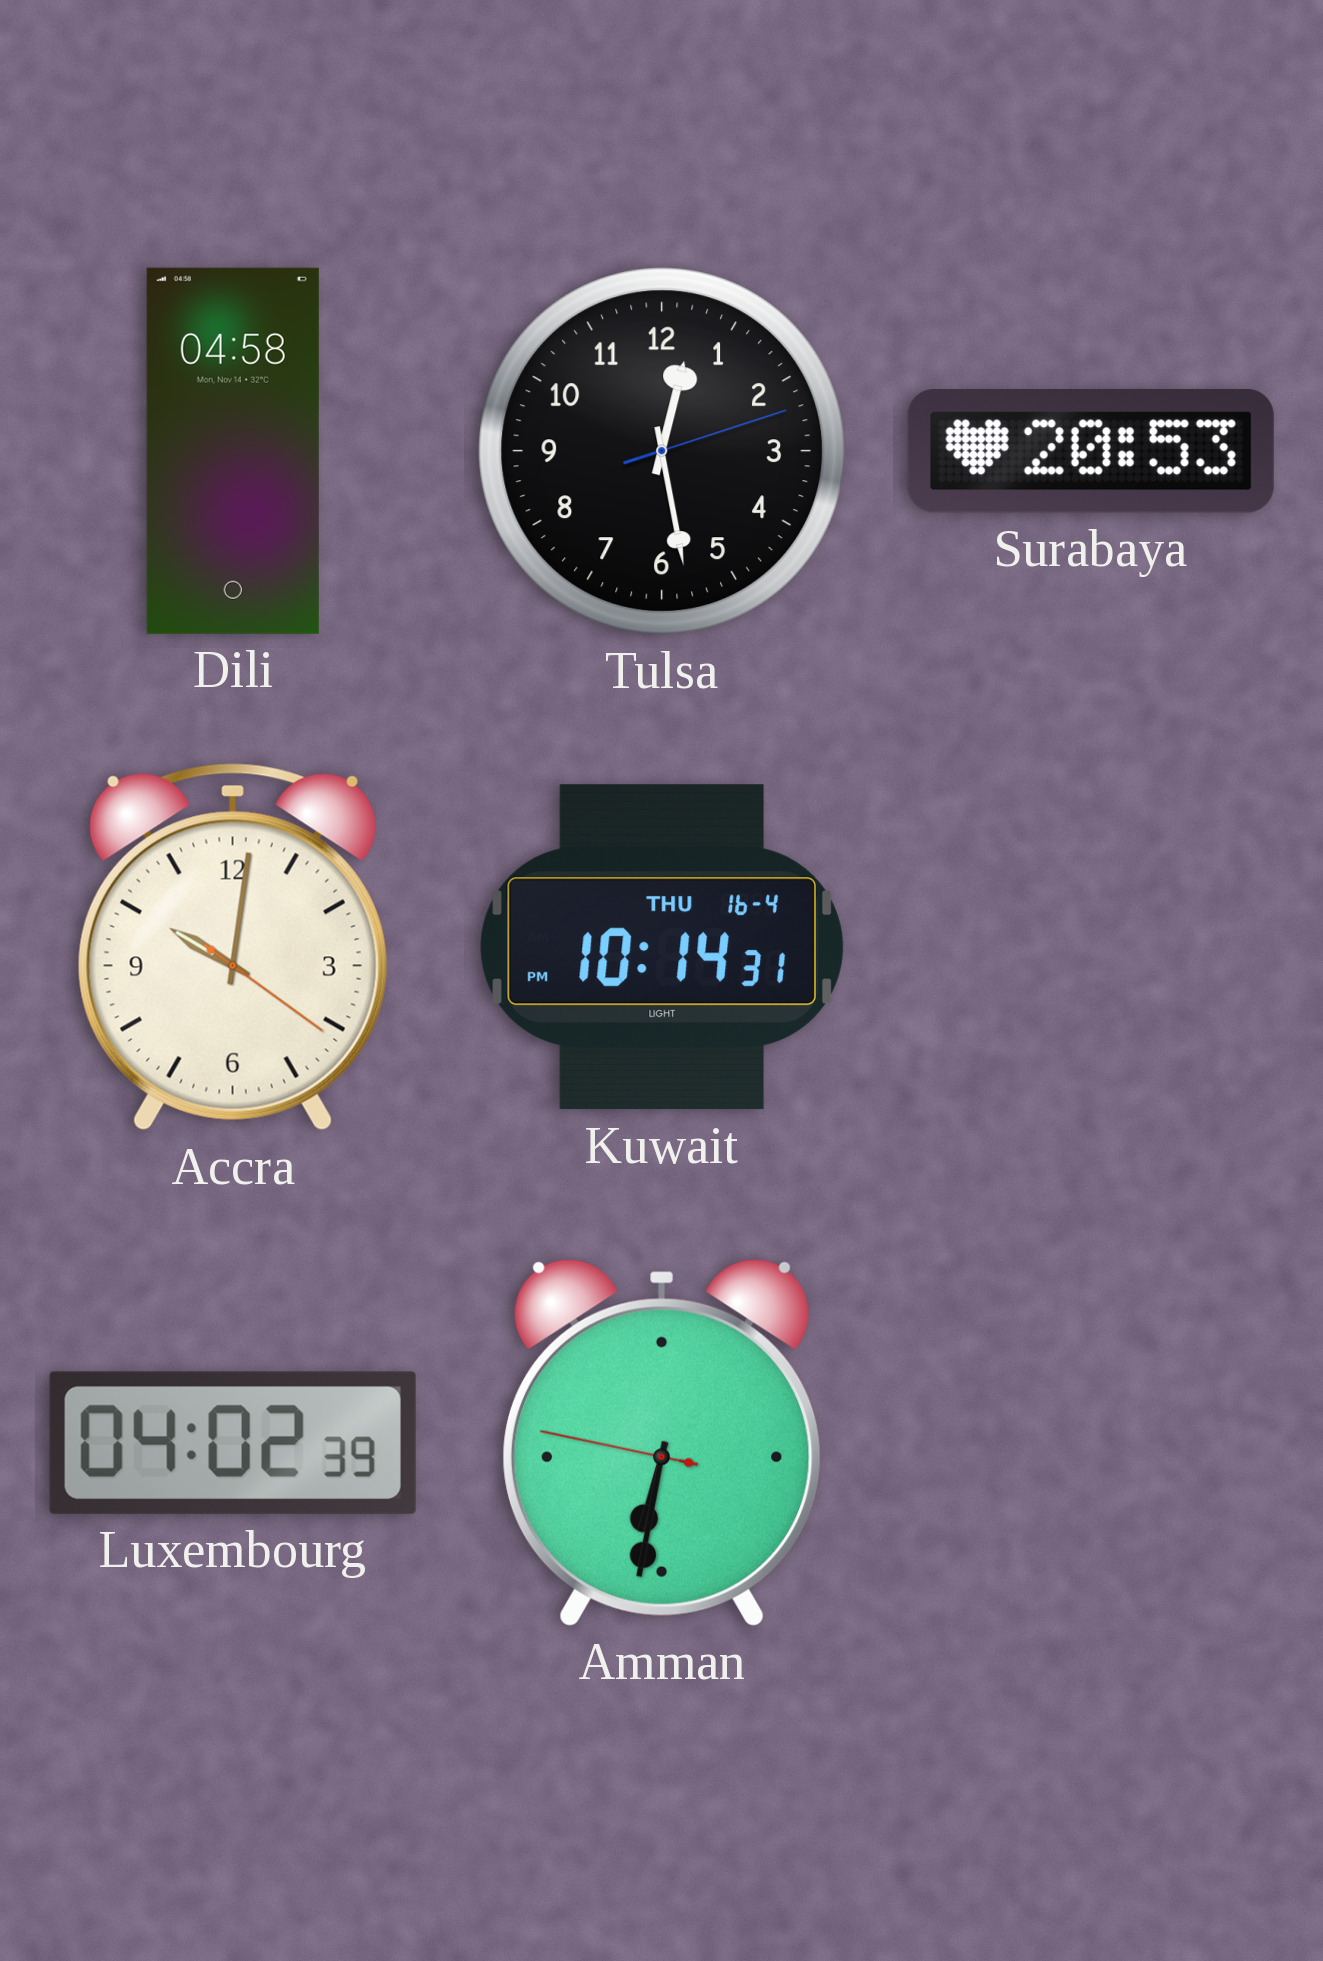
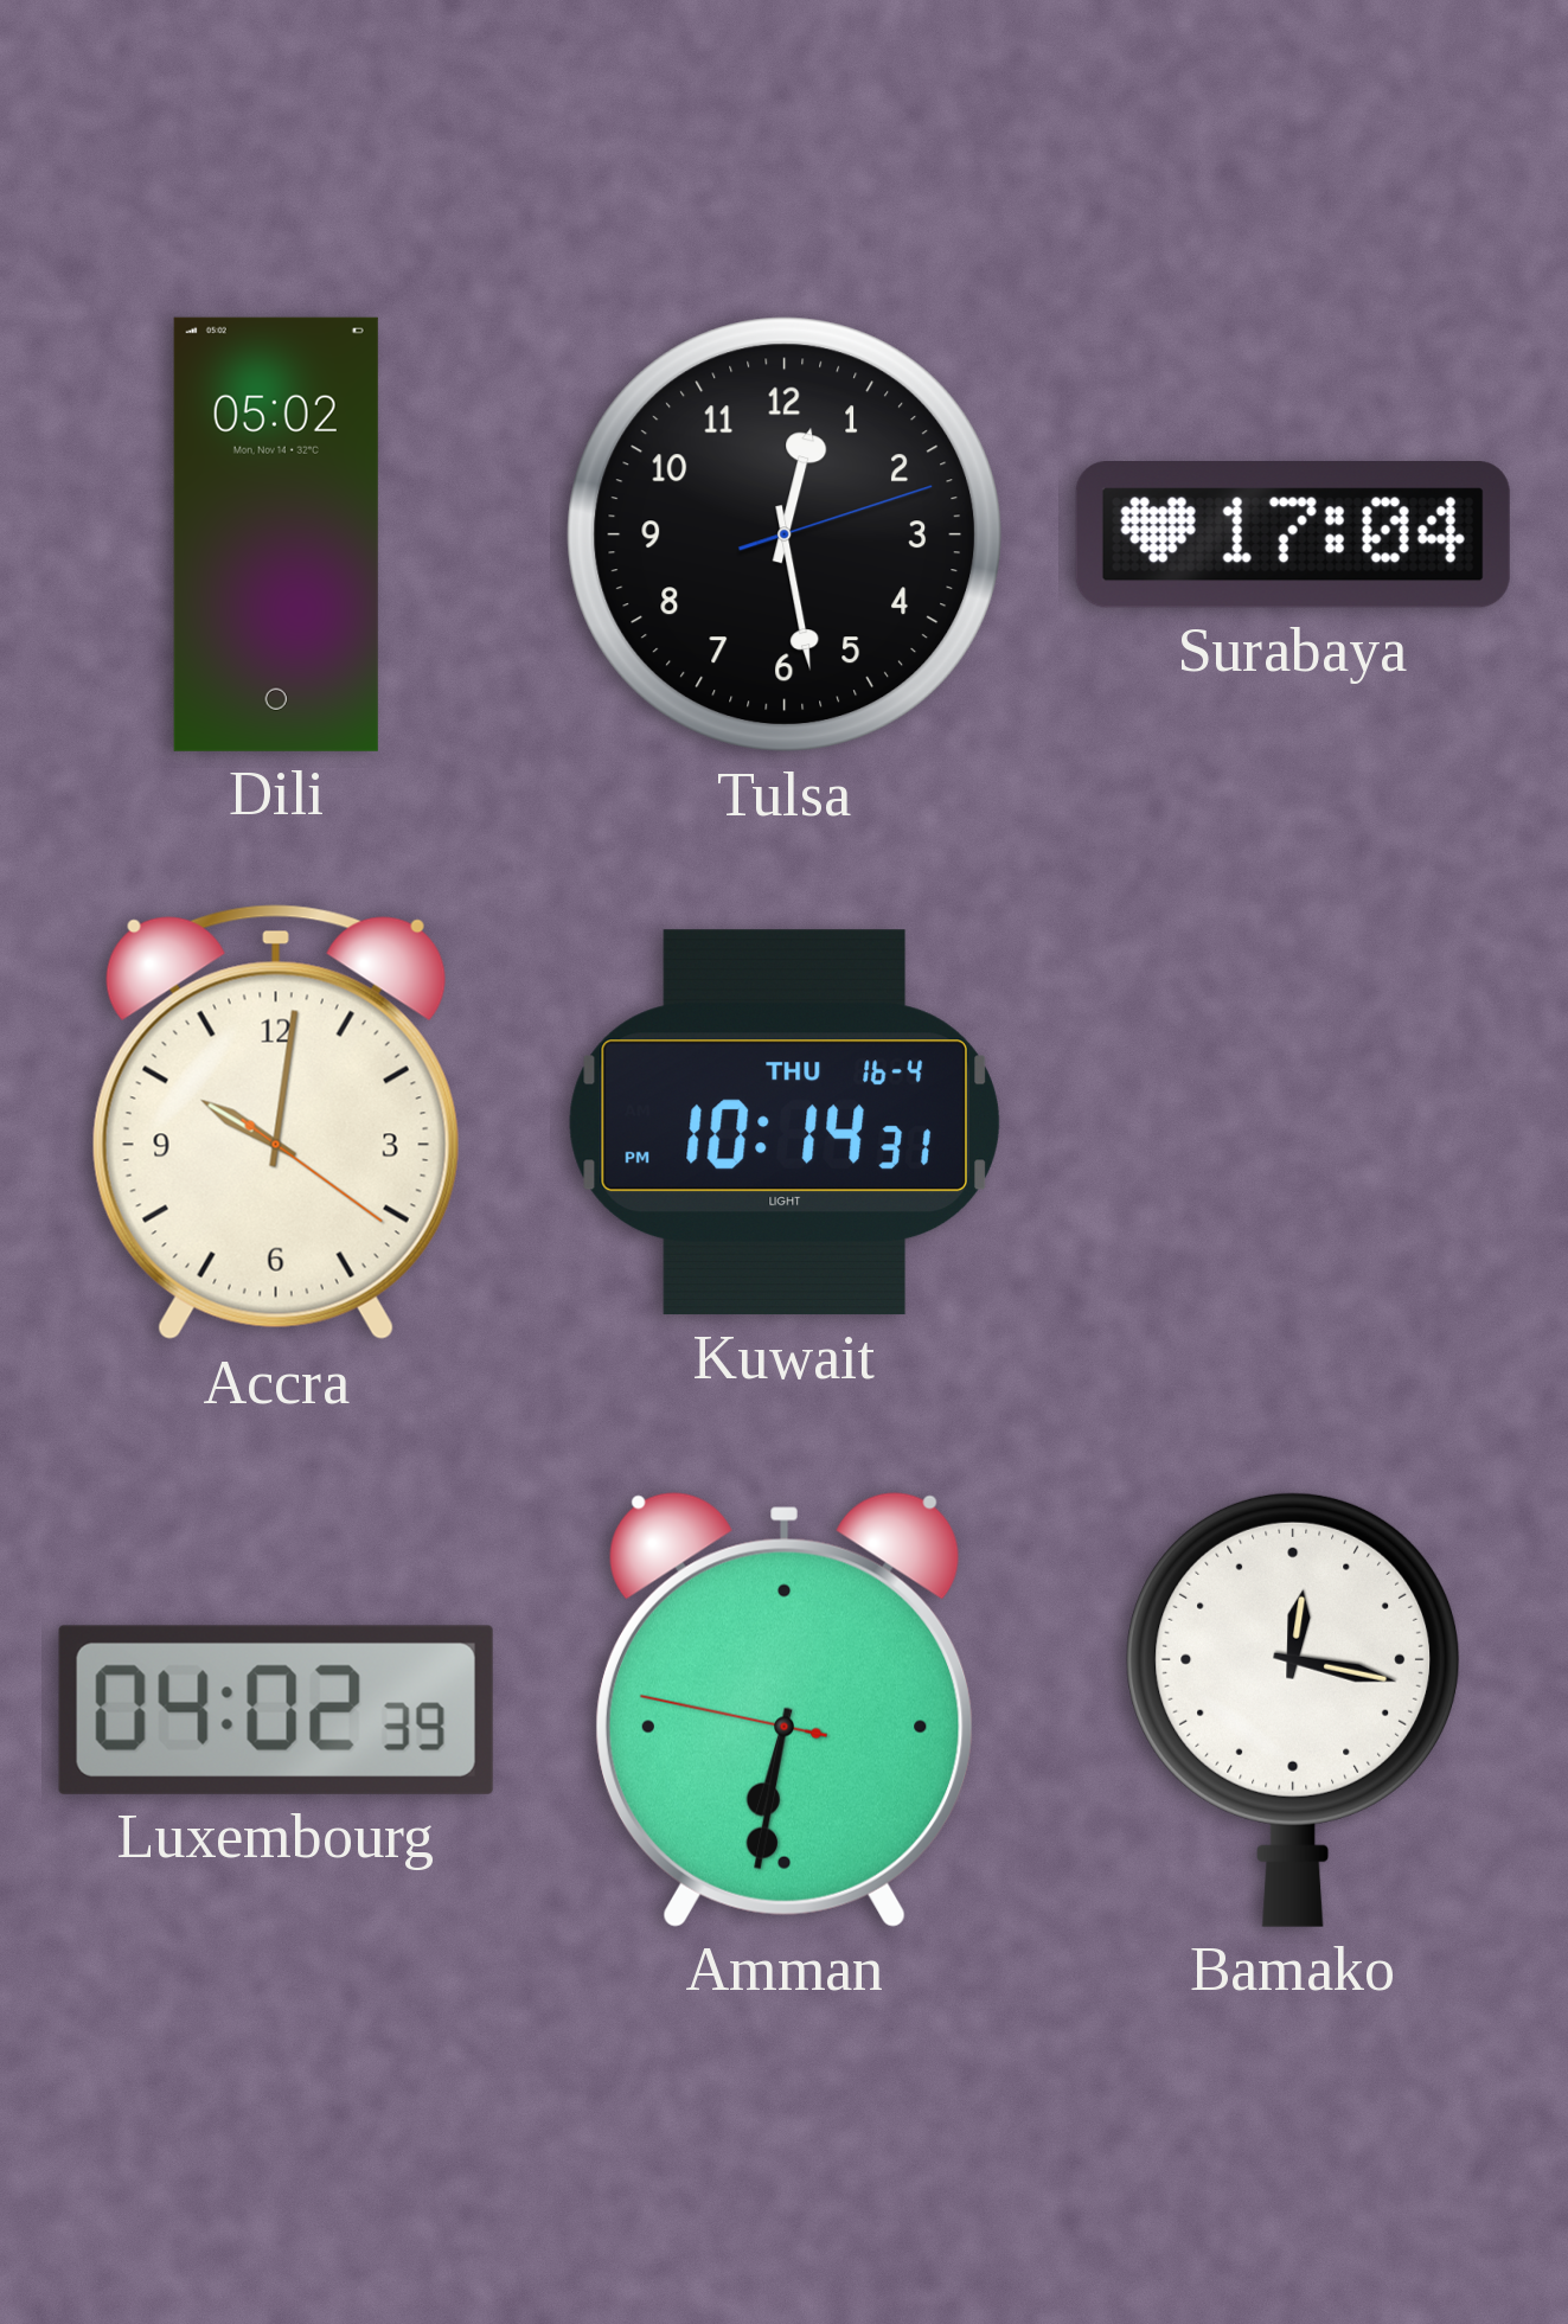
Dili: 04:58 -> 05:02 (276, 534)
Surabaya: 20:53 -> 17:04 (1293, 534)
Bamako: none -> 12:17 (1293, 1709)
